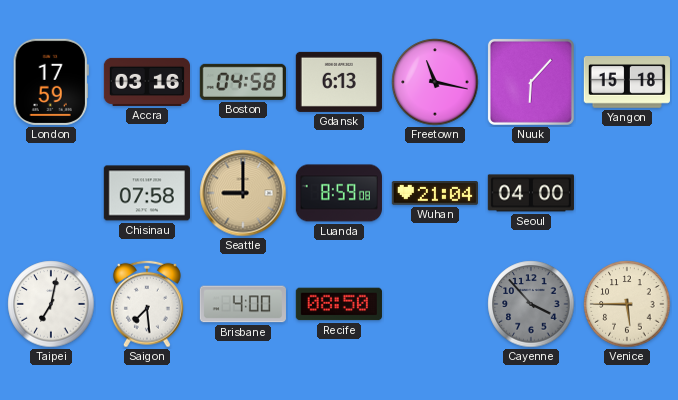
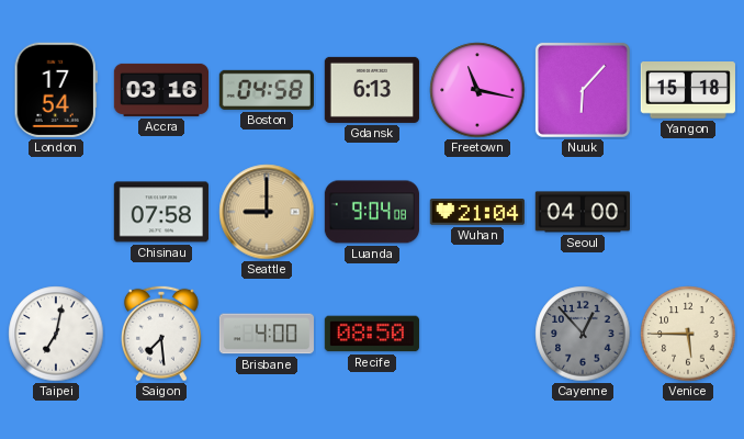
London: 17:59 -> 17:54 (56, 90)
Luanda: 8:59 -> 9:04 (372, 212)
Cayenne: 3:53 -> 12:53 (583, 334)
